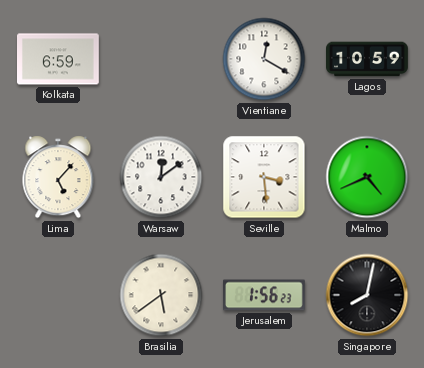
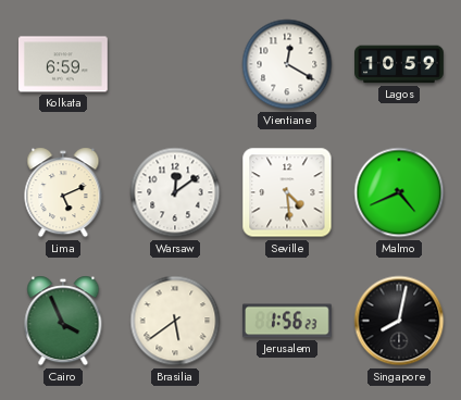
Lima: 5:07 -> 5:11 (63, 192)
Seville: 3:29 -> 4:29 (287, 192)
Cairo: none -> 3:56 (63, 321)
